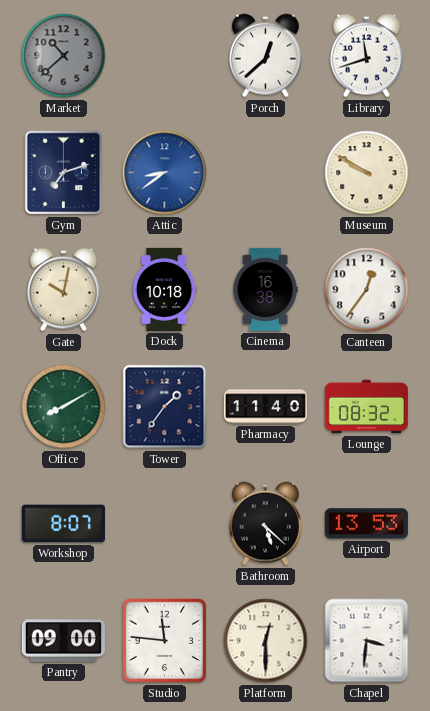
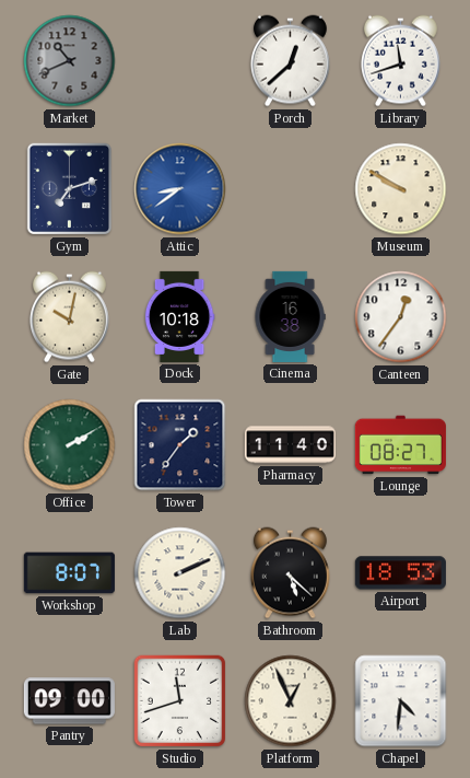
Market: 10:38 -> 10:41 (70, 61)
Office: 8:10 -> 2:10 (70, 445)
Lounge: 08:32 -> 08:27 (400, 445)
Lab: none -> 2:11 (180, 573)
Airport: 13:53 -> 18:53 (400, 573)
Studio: 11:46 -> 11:42 (180, 701)
Platform: 12:30 -> 12:56 (291, 701)
Chapel: 3:31 -> 4:31 (401, 701)
